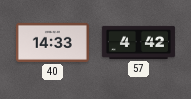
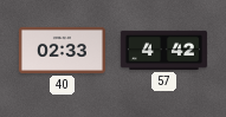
40: 14:33 -> 02:33 (62, 50)
